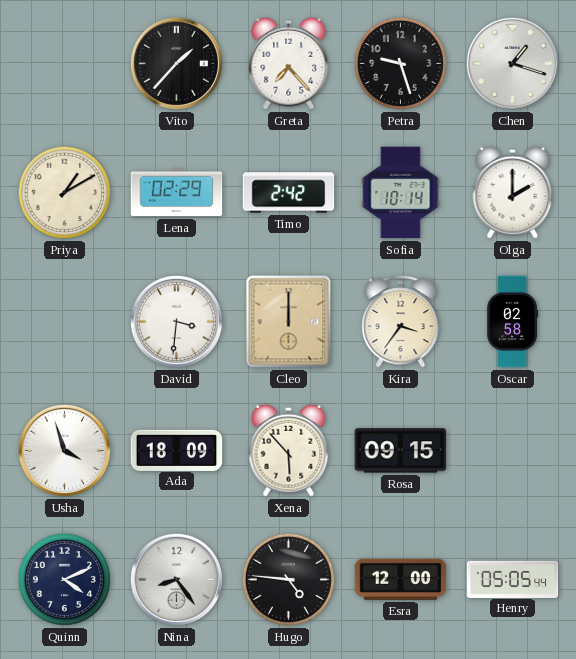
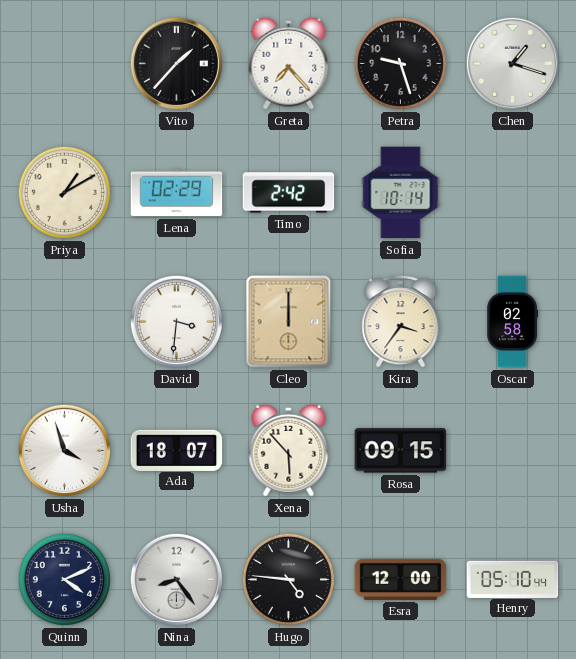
Olga: 2:00 -> none (513, 192)
Ada: 18:09 -> 18:07 (177, 450)
Henry: 05:05 -> 05:10 (513, 579)
